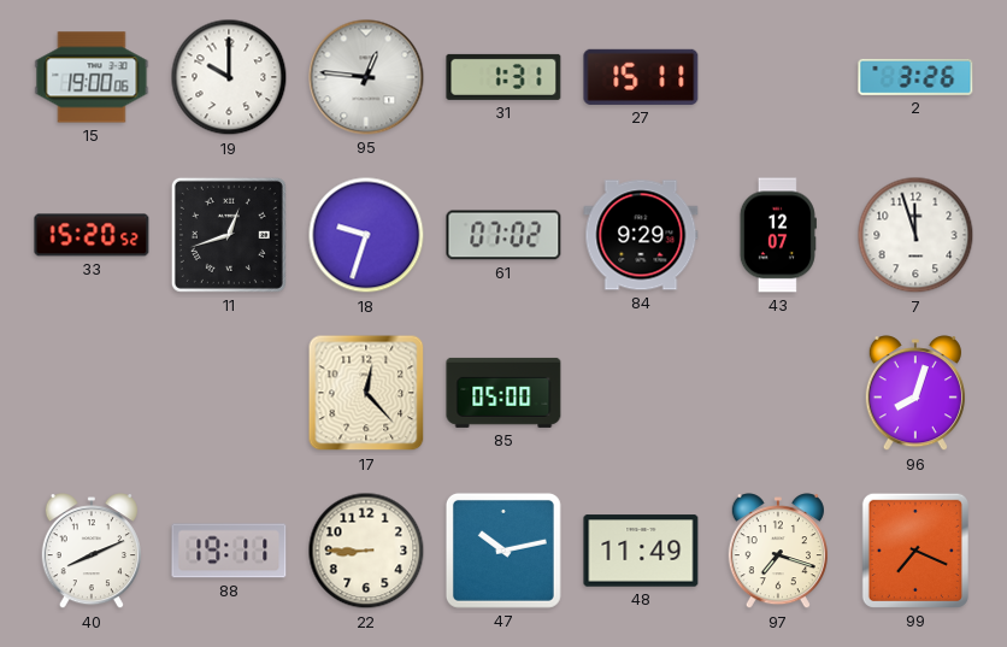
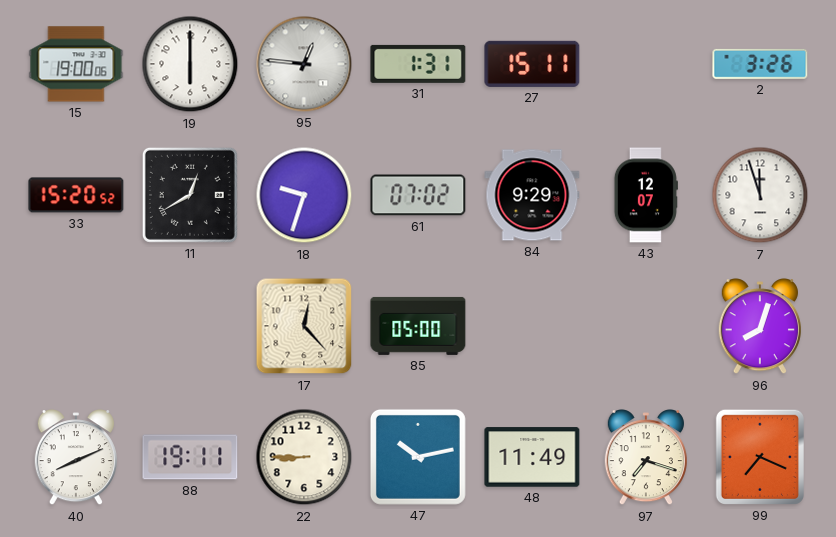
19: 10:00 -> 6:00 (190, 64)
11: 12:42 -> 12:40 (190, 195)
